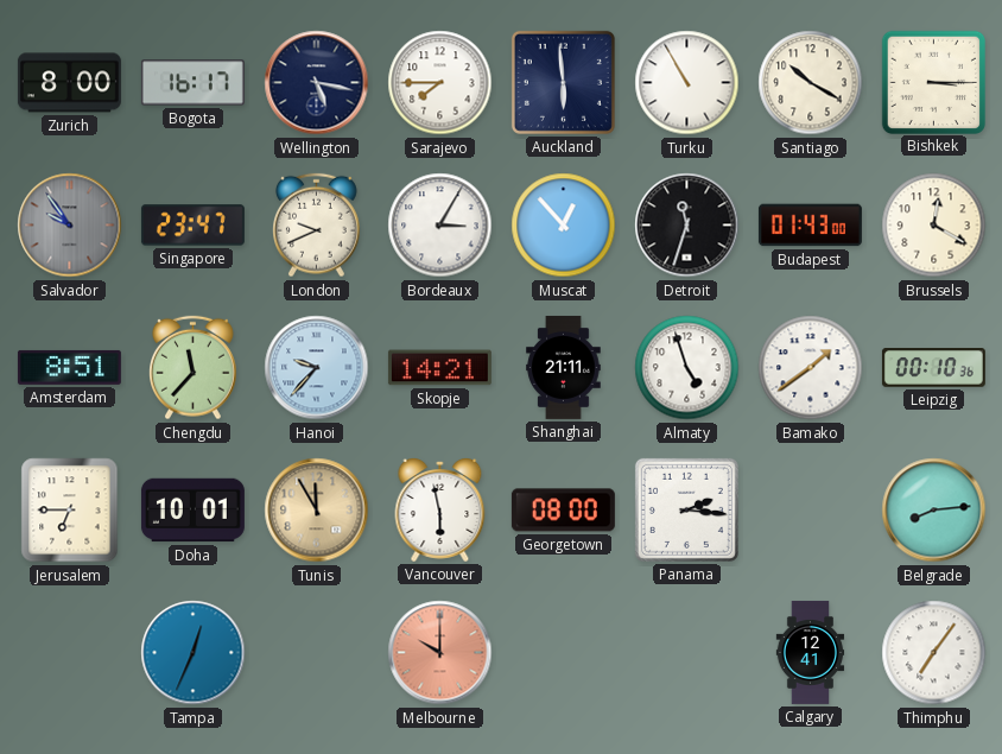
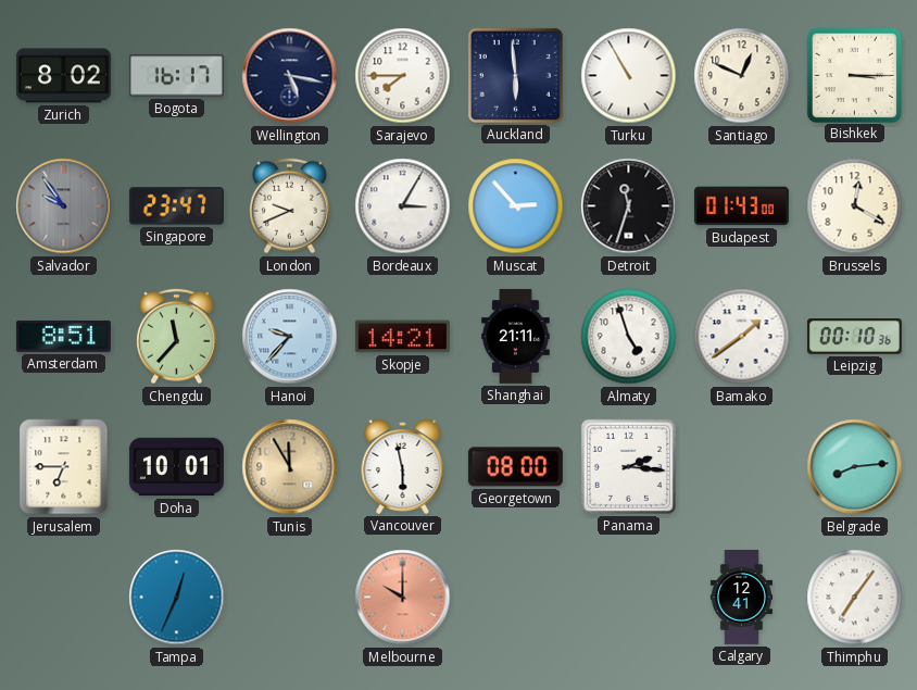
Zurich: 8:00 -> 8:02 (63, 76)
Santiago: 10:20 -> 12:49 (742, 76)
Muscat: 12:53 -> 2:53 (516, 206)
